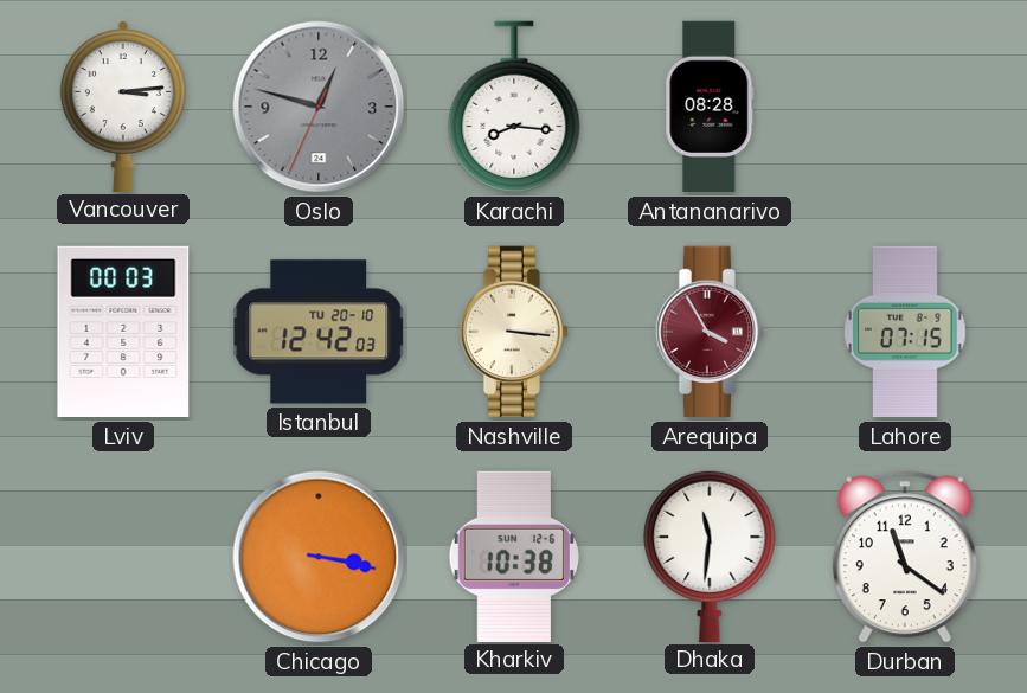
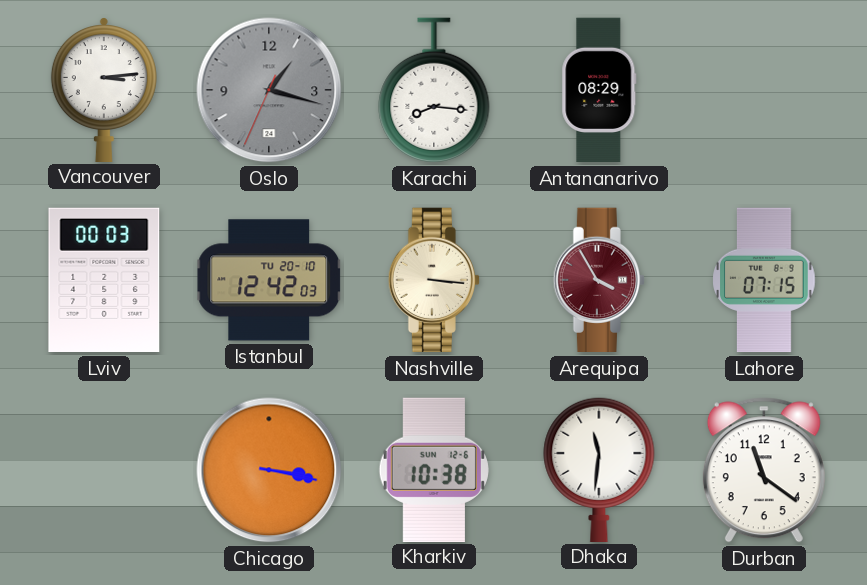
Oslo: 12:47 -> 1:17 (269, 90)
Antananarivo: 08:28 -> 08:29 (599, 90)
